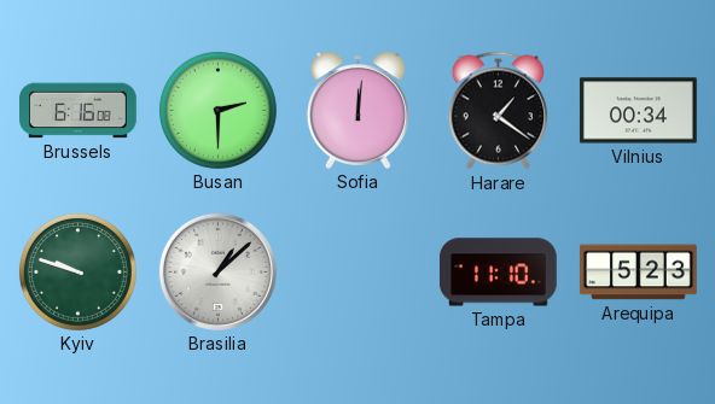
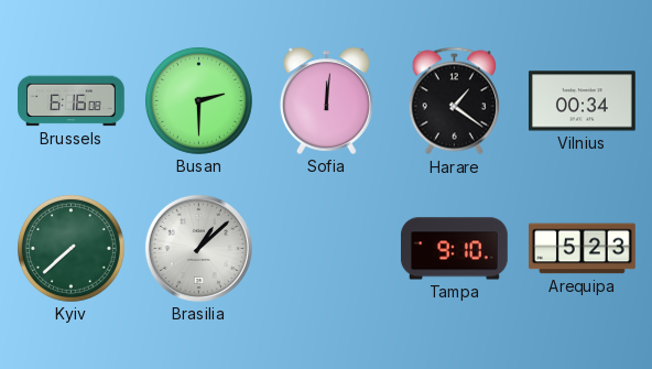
Kyiv: 9:48 -> 7:38 (70, 248)
Tampa: 11:10 -> 9:10 (454, 249)
